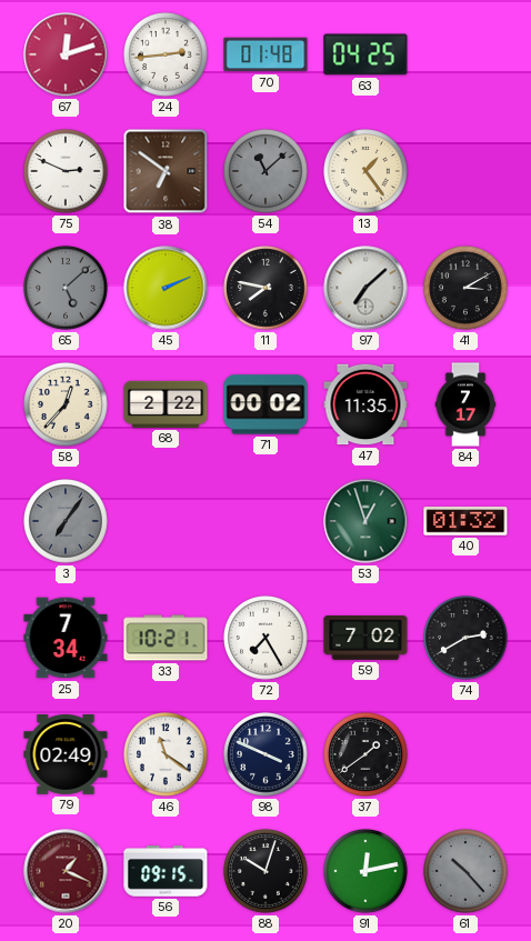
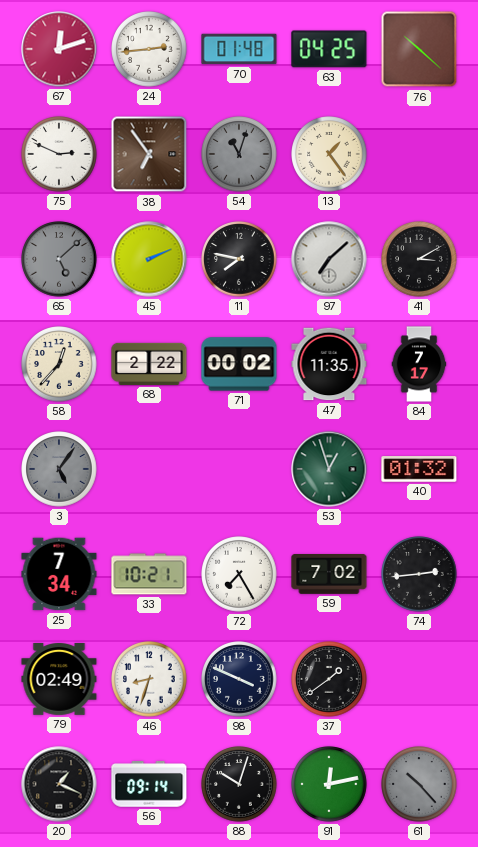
76: none -> 10:22 (419, 49)
38: 6:51 -> 6:54 (149, 154)
54: 11:08 -> 11:03 (239, 154)
3: 7:06 -> 5:06 (59, 469)
74: 2:40 -> 2:44 (419, 574)
46: 11:21 -> 8:33 (149, 679)
20 dial: burgundy -> black (59, 784)
56: 09:15 -> 09:14 (149, 785)
